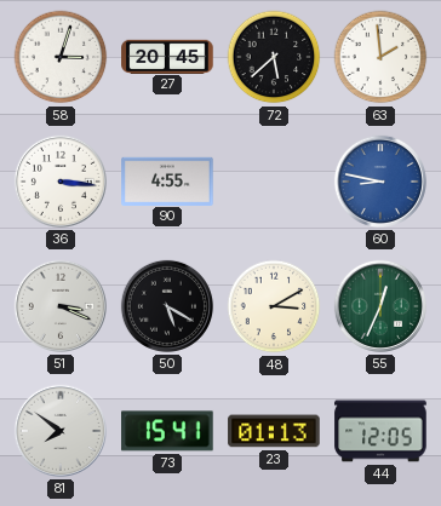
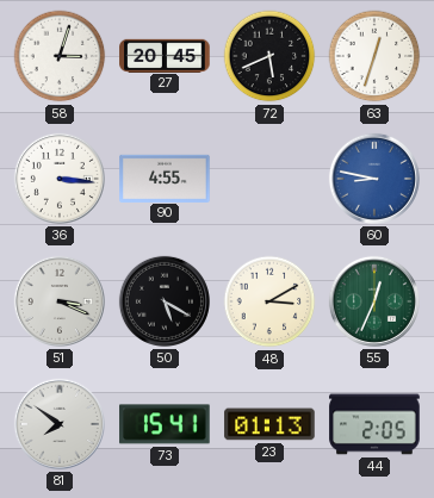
72: 5:38 -> 5:41 (269, 56)
63: 1:59 -> 12:33 (374, 56)
44: 12:05 -> 2:05 (374, 424)
